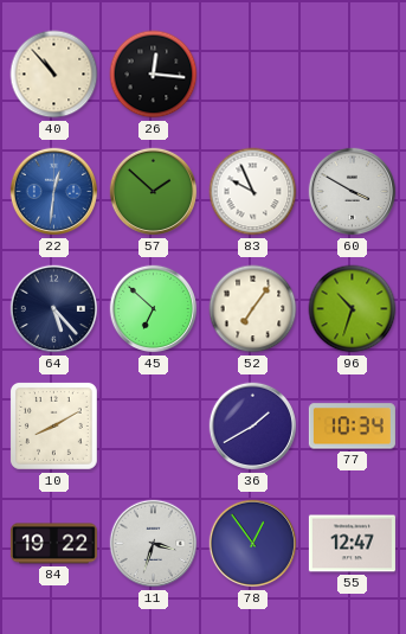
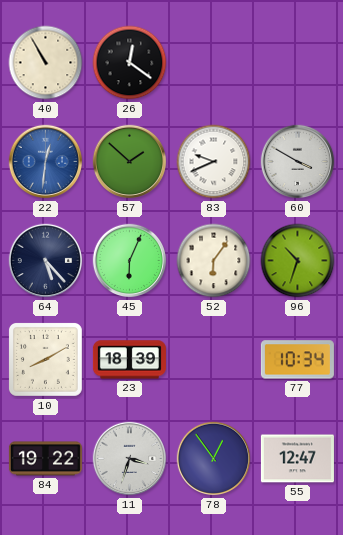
40: 10:53 -> 10:55 (46, 63)
26: 12:16 -> 12:21 (130, 63)
83: 9:56 -> 9:41 (214, 162)
45: 6:52 -> 6:04 (130, 261)
52: 7:06 -> 6:06 (214, 261)
23: none -> 18:39 (129, 360)
36: 1:40 -> none (253, 427)
